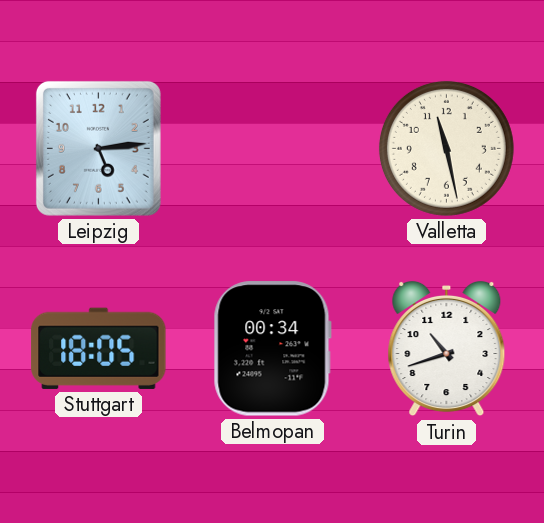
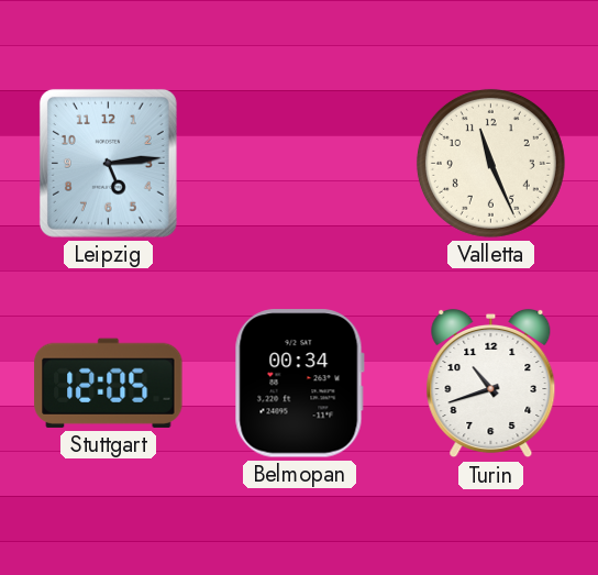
Valletta: 11:28 -> 11:26 (490, 163)
Stuttgart: 18:05 -> 12:05 (109, 383)
